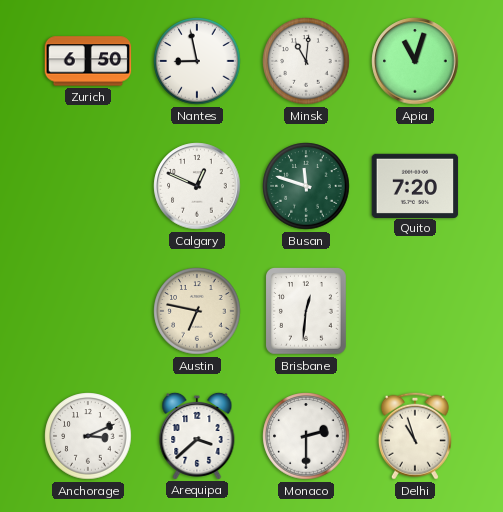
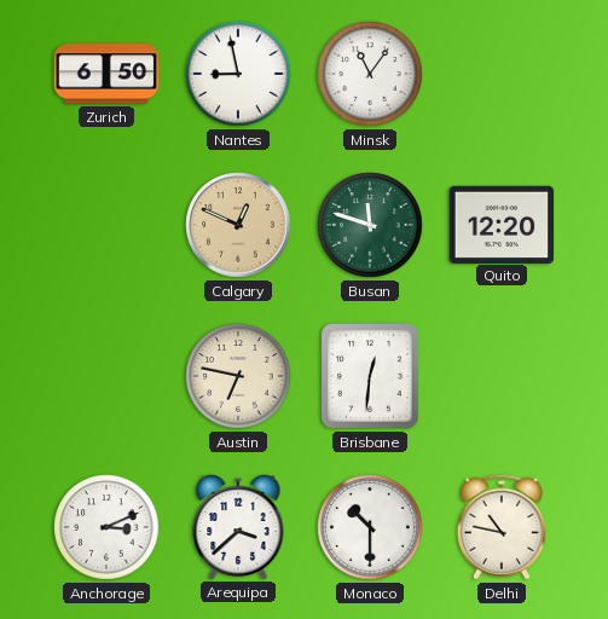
Minsk: 11:01 -> 11:06 (370, 74)
Apia: 11:03 -> none (415, 61)
Calgary dial: white -> champagne (238, 225)
Quito: 7:20 -> 12:20 (502, 224)
Monaco: 2:30 -> 10:30 (370, 527)
Delhi: 10:57 -> 10:47 (502, 527)
